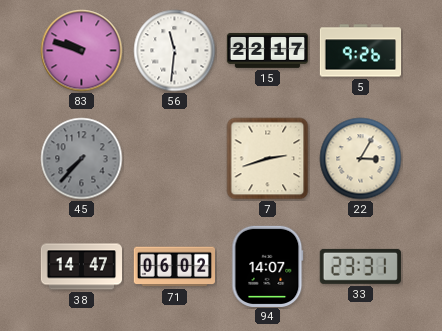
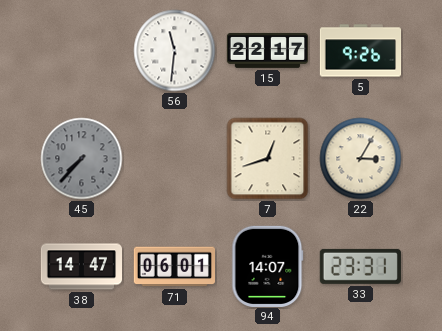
83: 9:48 -> none (82, 51)
7: 2:42 -> 12:42 (268, 159)
71: 06:02 -> 06:01 (174, 267)
